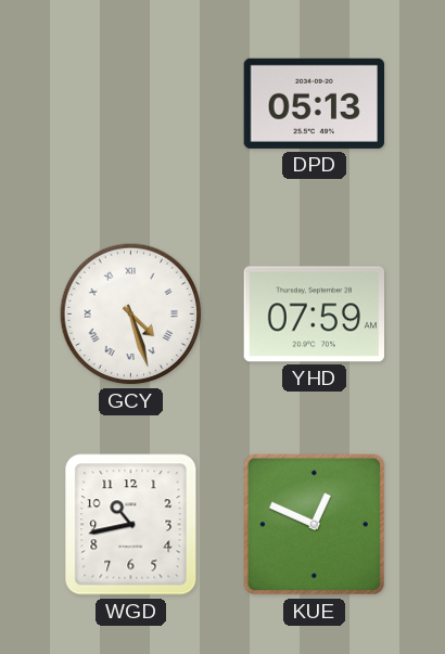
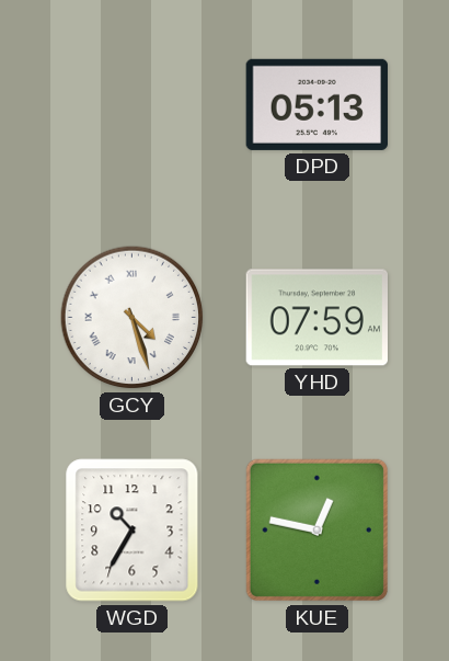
WGD: 10:43 -> 10:35 (133, 531)
KUE: 12:49 -> 12:47 (316, 529)
